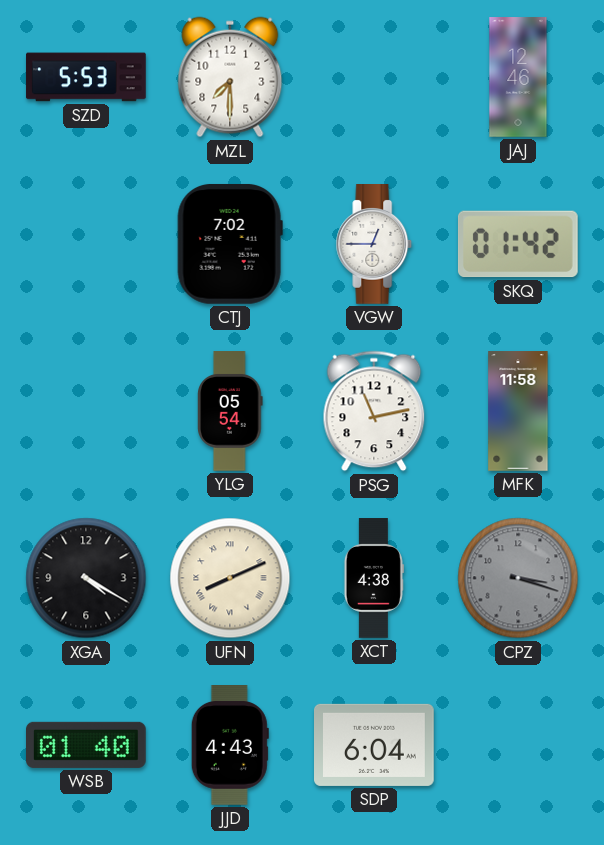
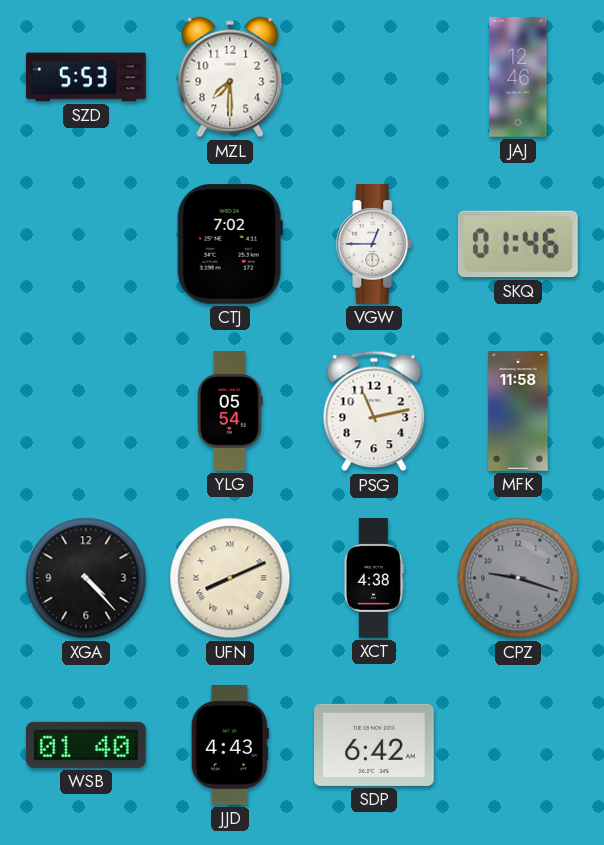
SKQ: 01:42 -> 01:46 (518, 244)
XGA: 4:20 -> 4:23 (86, 578)
CPZ: 3:18 -> 9:18 (518, 578)
SDP: 6:04 -> 6:42 (375, 745)
